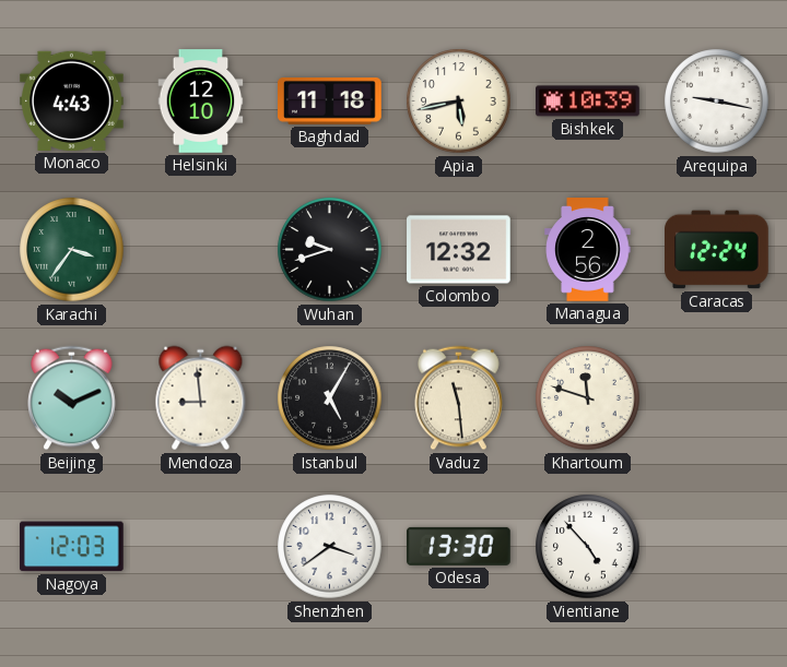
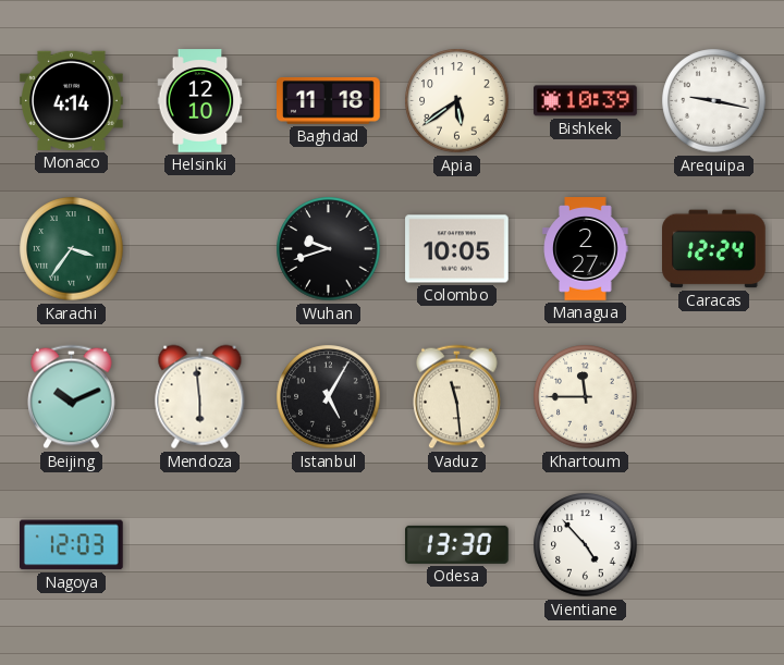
Monaco: 4:43 -> 4:14 (72, 100)
Apia: 5:43 -> 5:39 (457, 101)
Colombo: 12:32 -> 10:05 (457, 249)
Managua: 2:56 -> 2:27 (586, 249)
Mendoza: 8:59 -> 5:59 (200, 397)
Khartoum: 11:48 -> 11:45 (586, 397)
Shenzhen: 3:39 -> none (330, 547)
